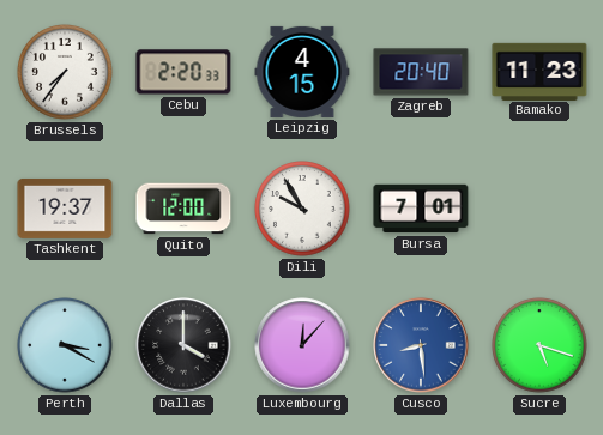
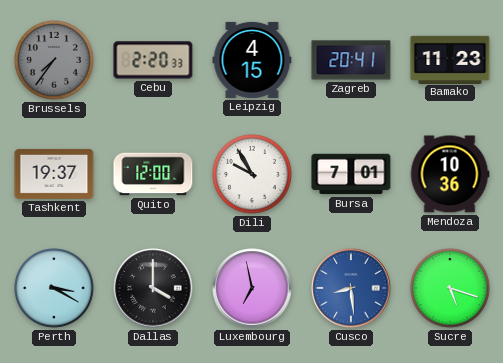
Brussels dial: white -> grey (54, 60)
Zagreb: 20:40 -> 20:41 (351, 60)
Mendoza: none -> 10:36 (450, 174)
Luxembourg: 12:07 -> 6:58 (252, 288)
